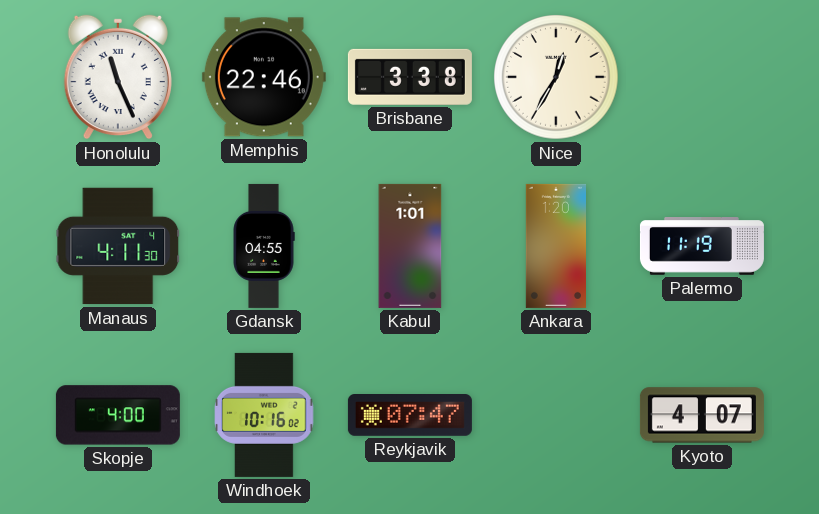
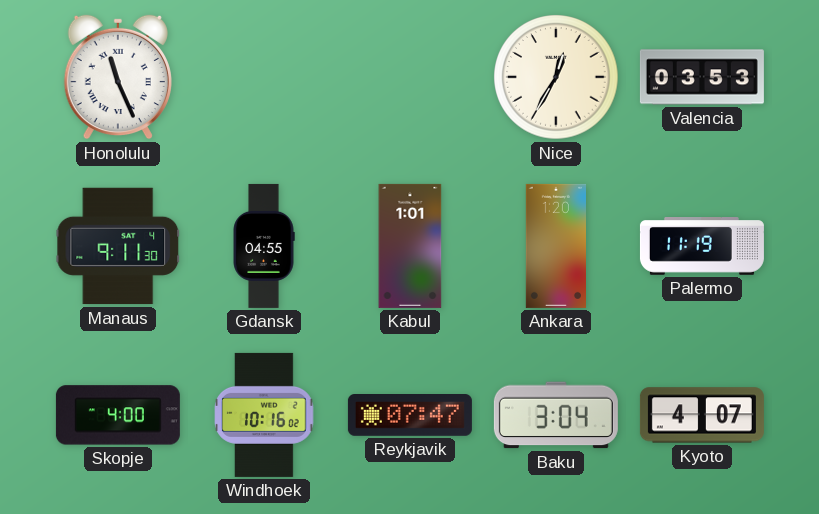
Memphis: 22:46 -> none (264, 77)
Brisbane: 3:38 -> none (410, 77)
Valencia: none -> 03:53 (702, 77)
Manaus: 4:11 -> 9:11 (118, 246)
Baku: none -> 3:04 (556, 415)
